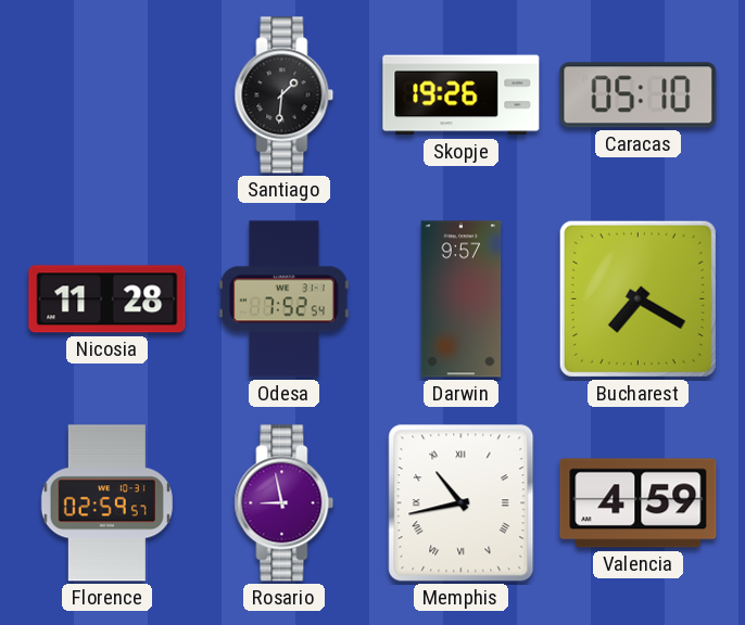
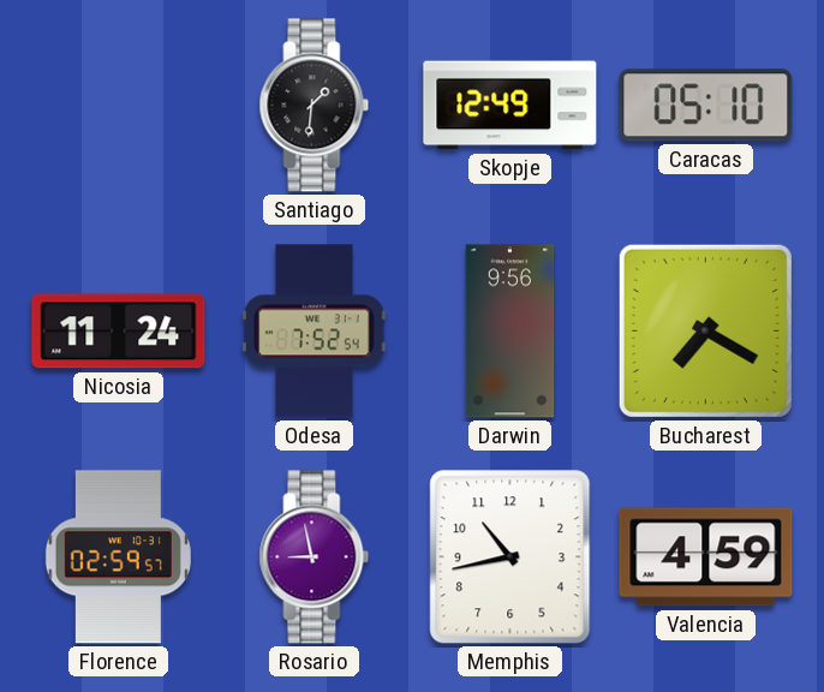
Skopje: 19:26 -> 12:49 (510, 106)
Nicosia: 11:28 -> 11:24 (119, 332)
Darwin: 9:57 -> 9:56 (510, 332)
Memphis numerals: Roman -> Arabic (510, 557)
